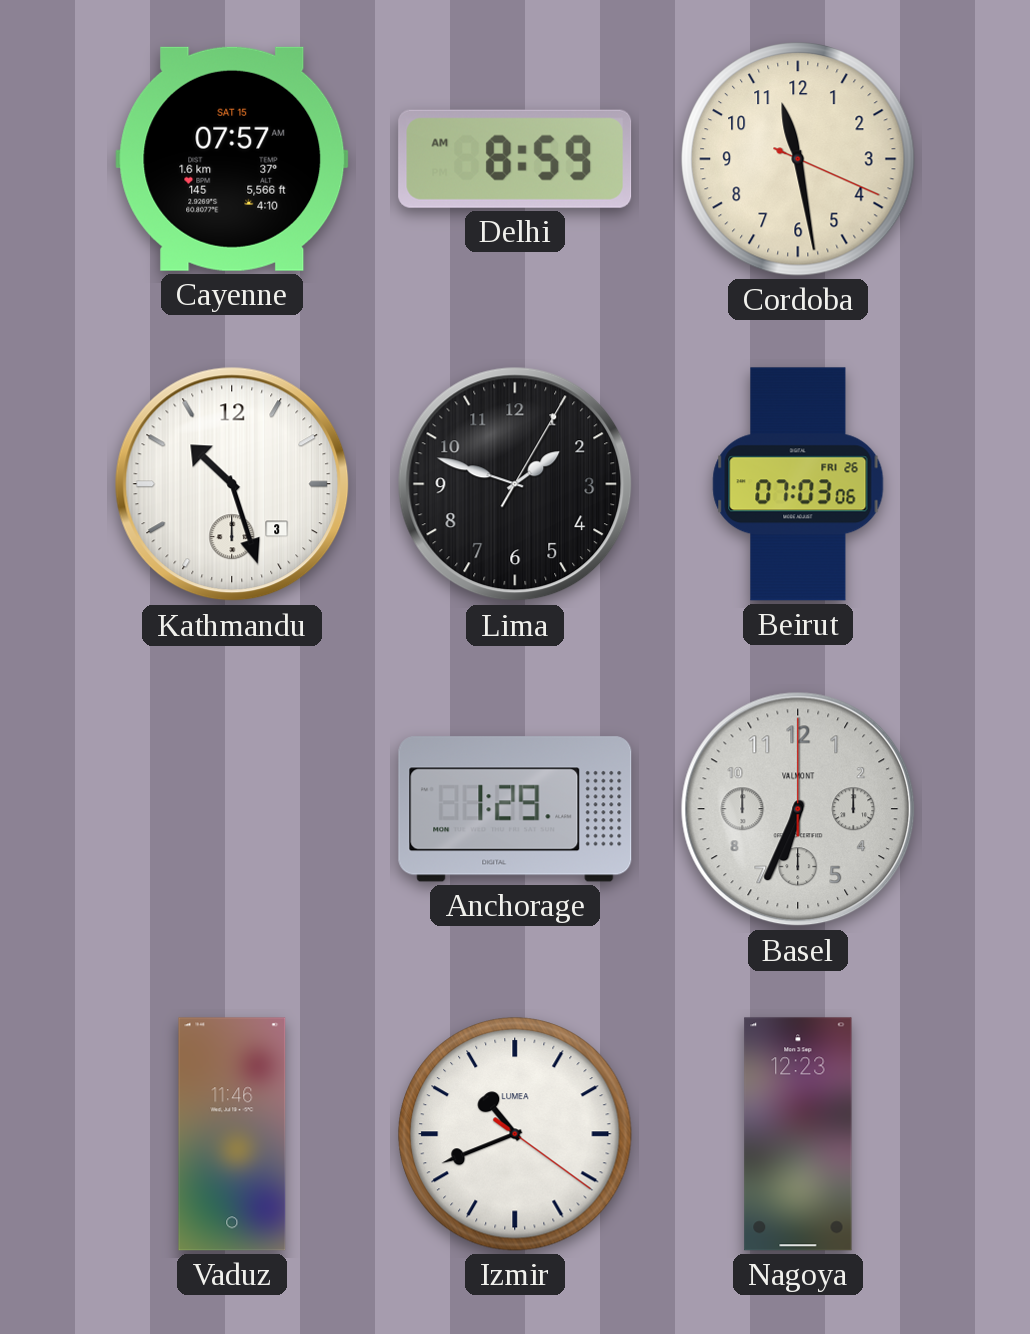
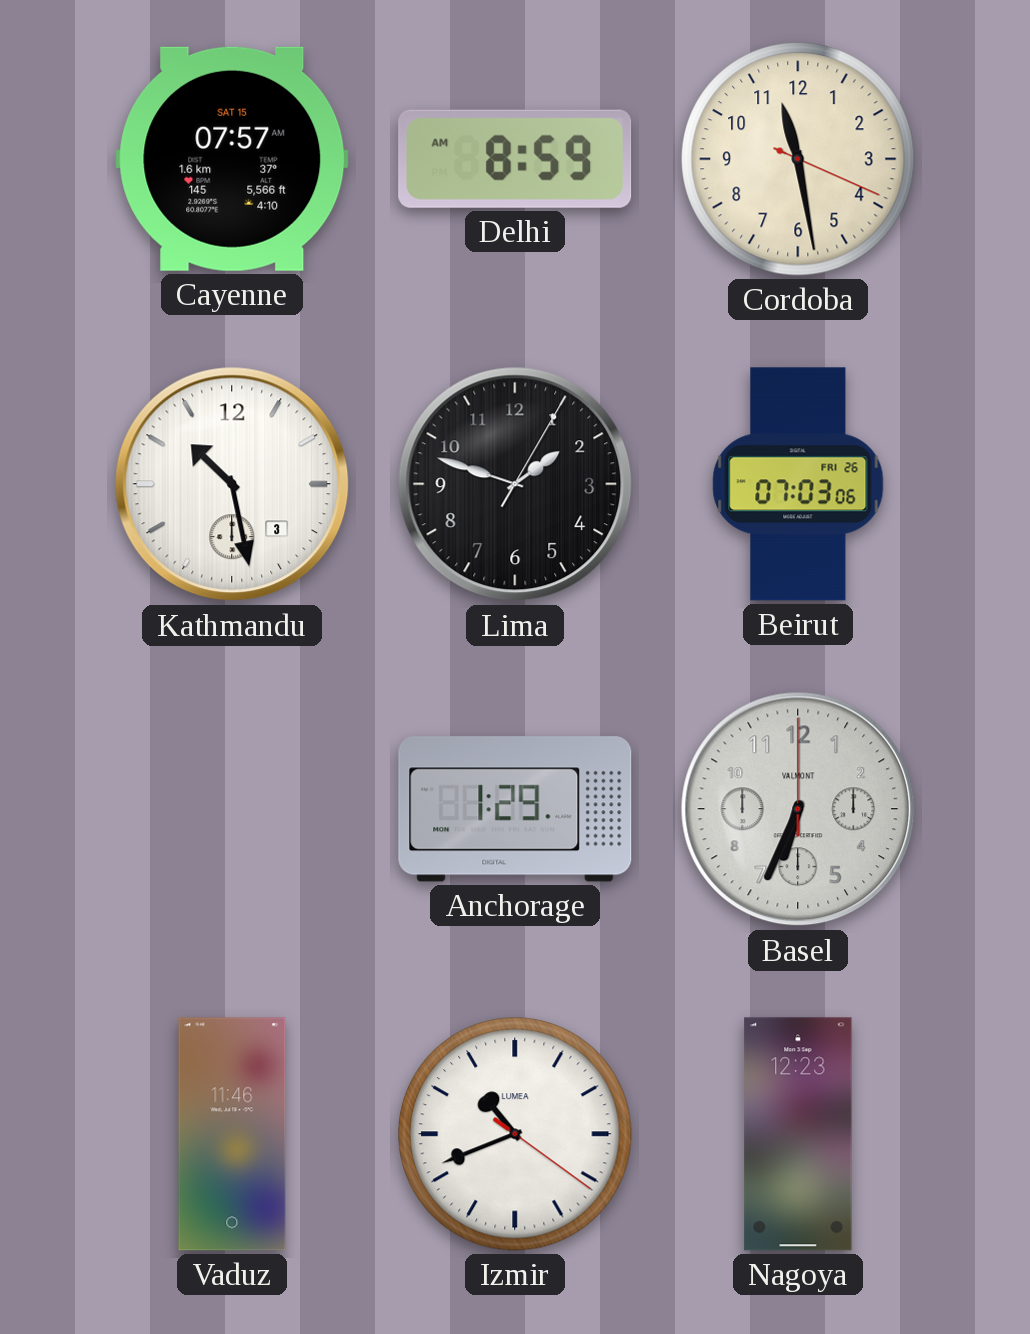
Kathmandu: 10:27 -> 10:28 (232, 484)
